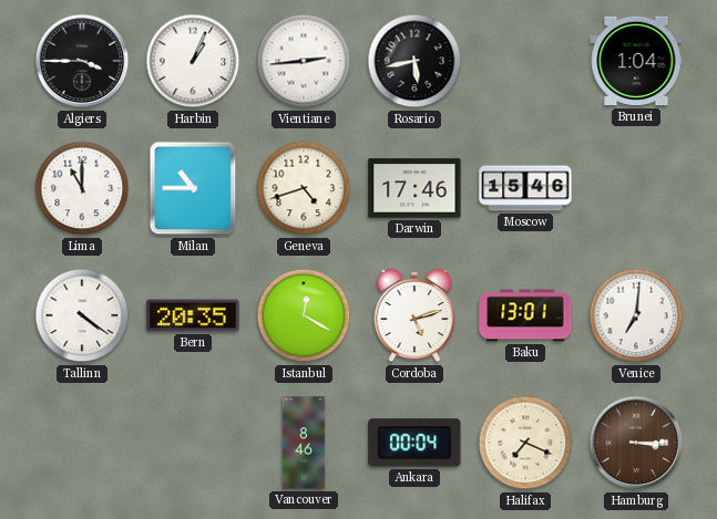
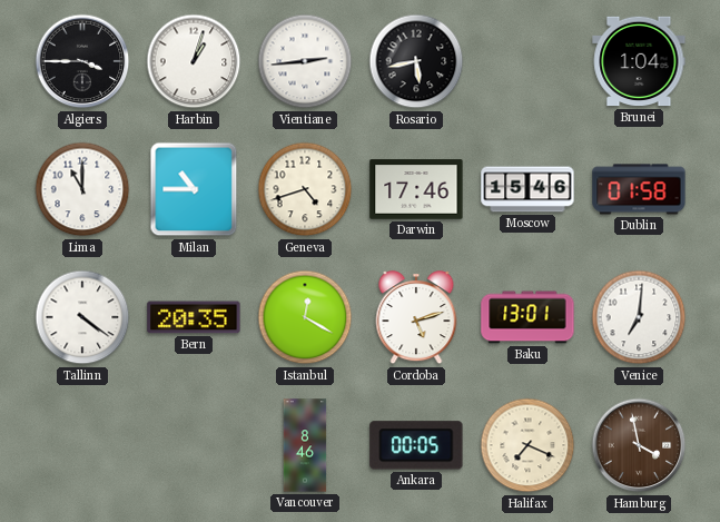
Harbin: 1:04 -> 1:03 (194, 61)
Dublin: none -> 01:58 (639, 189)
Ankara: 00:04 -> 00:05 (416, 445)
Hamburg: 3:15 -> 3:58 (639, 445)
